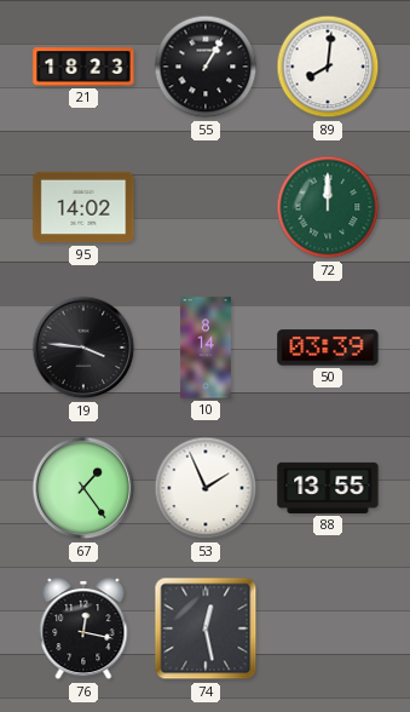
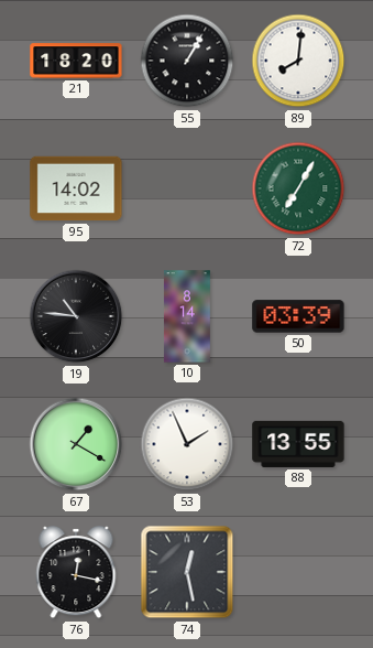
21: 18:23 -> 18:20 (76, 61)
72: 12:00 -> 7:05 (298, 188)
19: 3:46 -> 10:46 (76, 316)
67: 1:24 -> 1:20 (76, 444)
